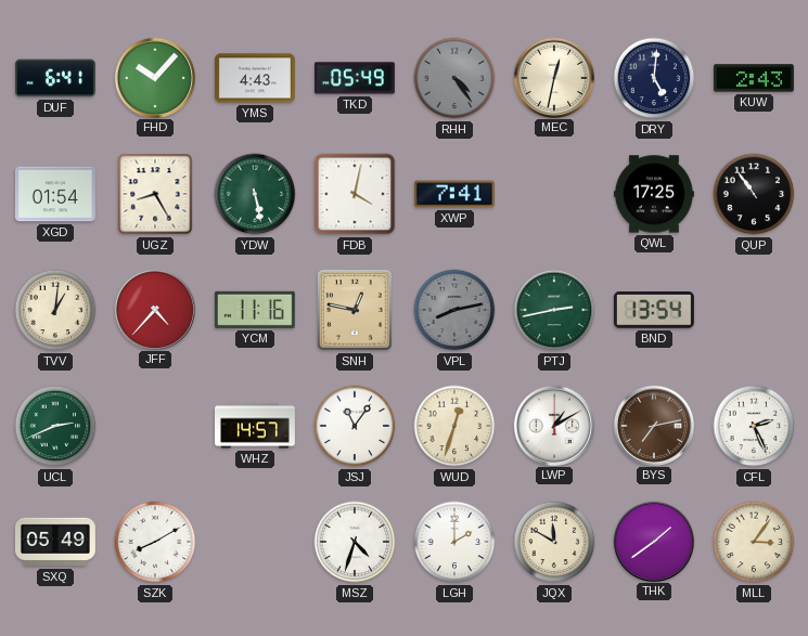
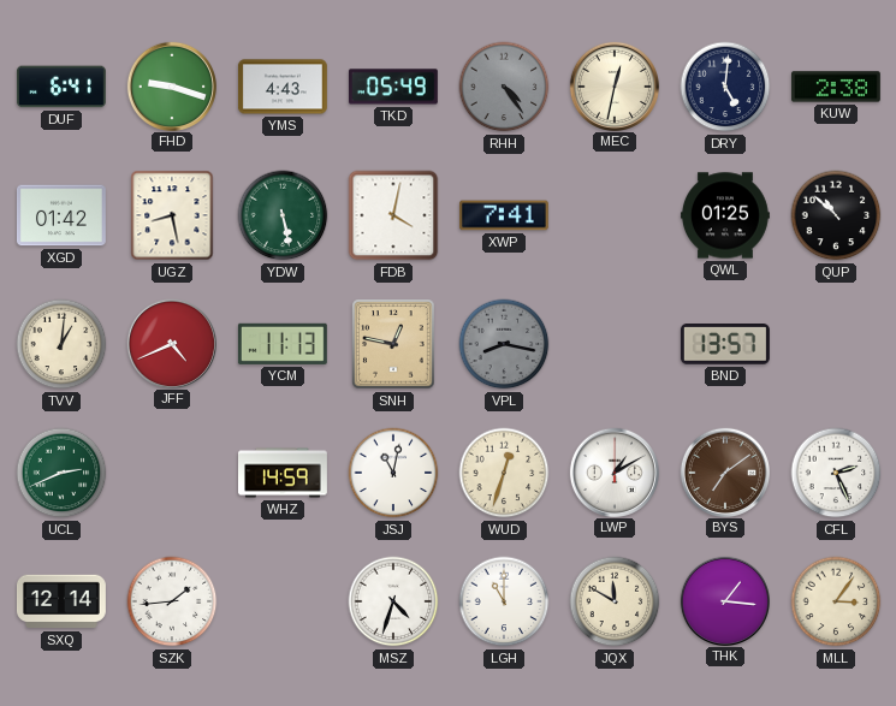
FHD: 10:07 -> 9:18 (171, 85)
KUW: 2:43 -> 2:38 (836, 87)
XGD: 01:54 -> 01:42 (61, 215)
UGZ: 8:25 -> 8:28 (172, 215)
QWL: 17:25 -> 01:25 (725, 215)
QUP: 10:54 -> 10:52 (836, 215)
JFF: 4:37 -> 4:41 (171, 343)
YCM: 11:16 -> 11:13 (283, 344)
VPL: 8:13 -> 8:17 (504, 344)
PTJ: 2:43 -> none (554, 310)
BND: 13:54 -> 13:57 (725, 344)
WHZ: 14:57 -> 14:59 (284, 473)
JSJ: 11:06 -> 11:02 (393, 473)
BYS: 7:13 -> 7:09 (724, 471)
SXQ: 05:49 -> 12:14 (61, 601)
SZK: 8:10 -> 1:44 (172, 601)
LGH: 2:00 -> 11:00 (504, 601)
THK: 1:39 -> 1:16 (724, 600)
